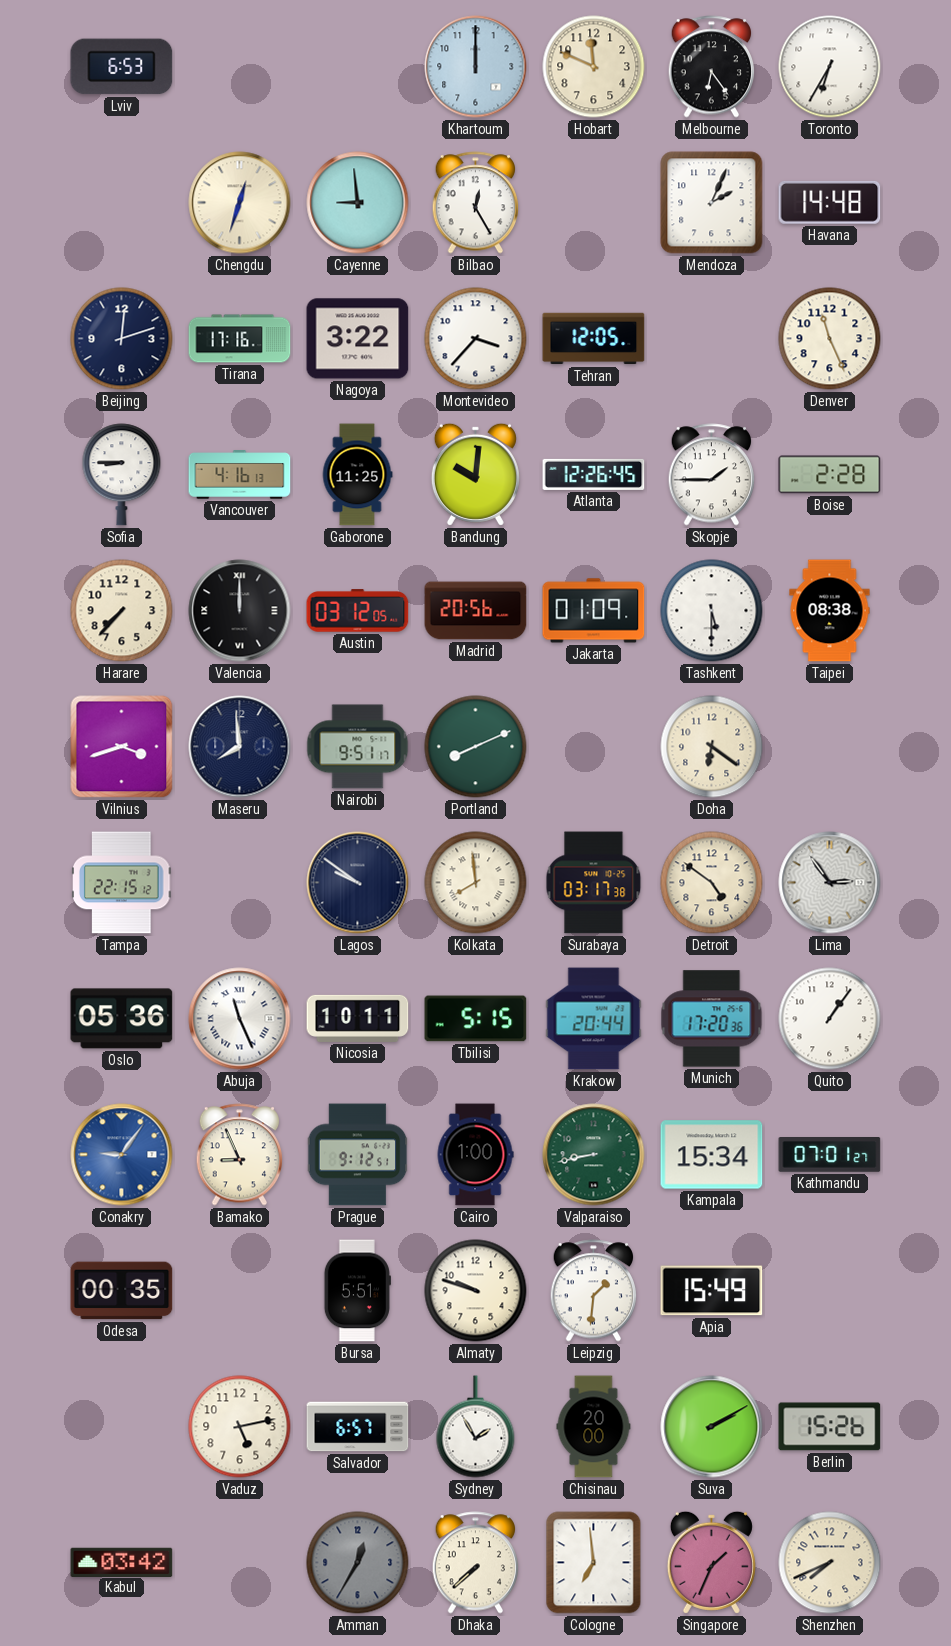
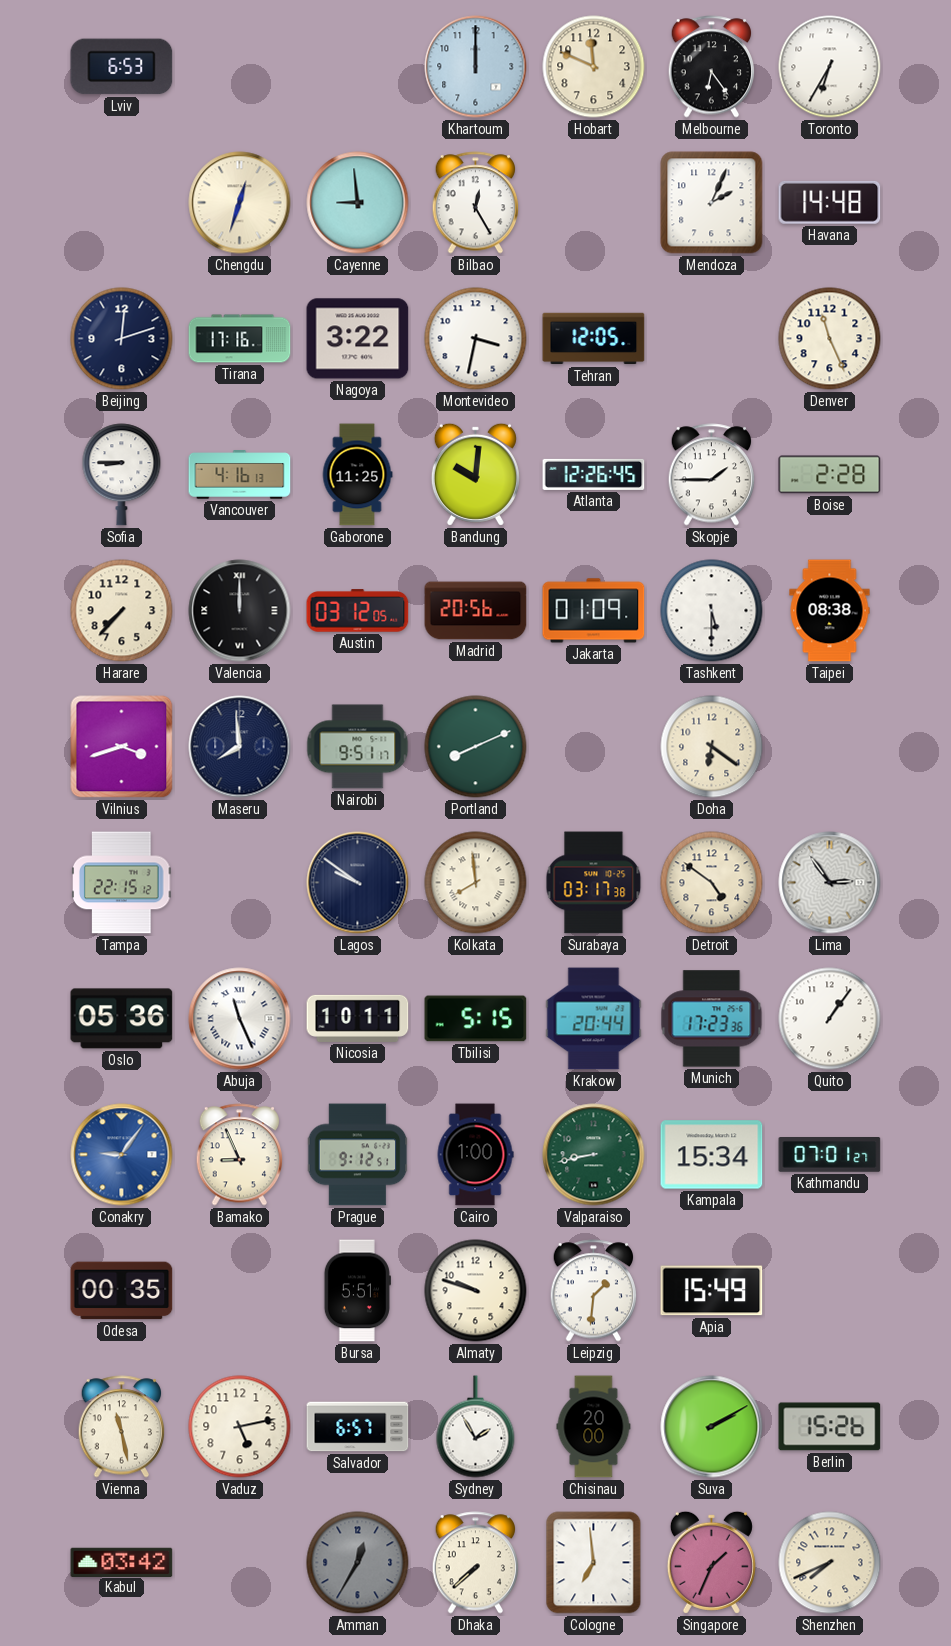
Montevideo: 3:37 -> 3:32 (476, 339)
Munich: 17:20 -> 17:23 (712, 1019)
Vienna: none -> 11:28 (122, 1427)
